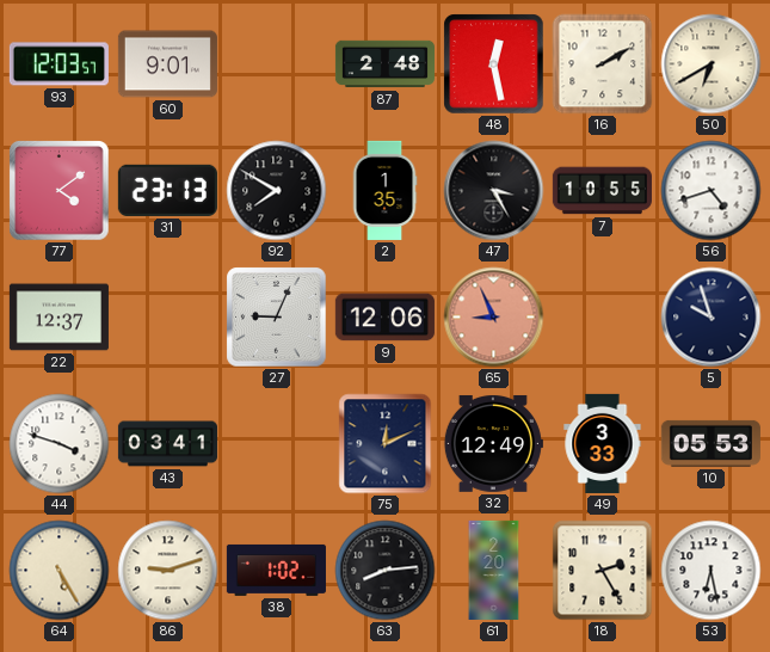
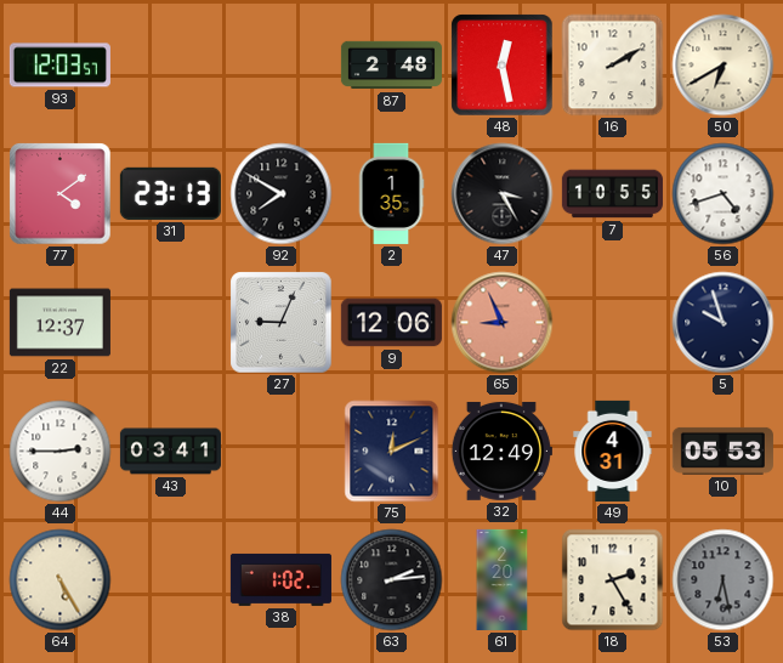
60: 9:01 -> none (167, 64)
44: 3:48 -> 2:45 (61, 452)
49: 3:33 -> 4:31 (613, 450)
86: 9:12 -> none (168, 571)
63: 8:14 -> 2:14 (392, 580)
53 dial: white -> grey (724, 580)
